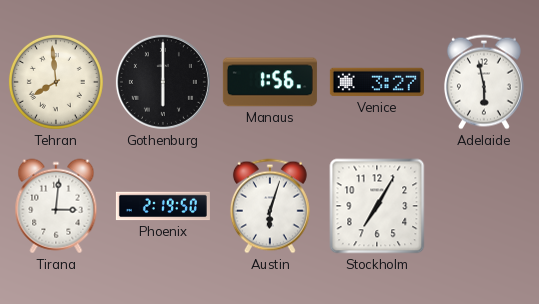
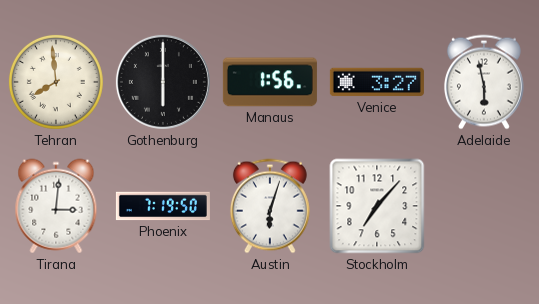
Phoenix: 2:19 -> 7:19 (163, 206)
Stockholm: 7:05 -> 7:07 (377, 206)
